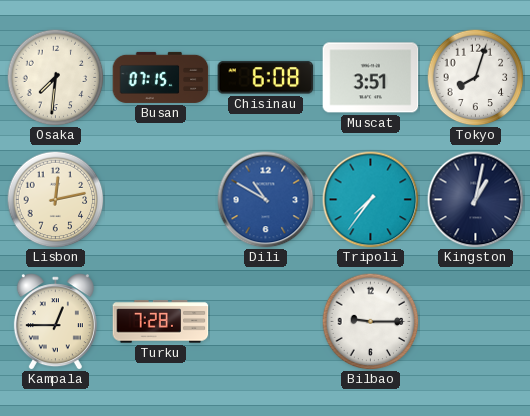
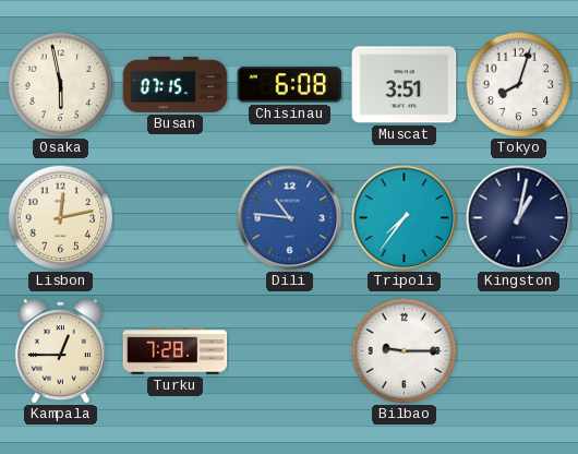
Osaka: 7:31 -> 5:58 (60, 84)
Dili: 10:50 -> 10:46 (290, 218)
